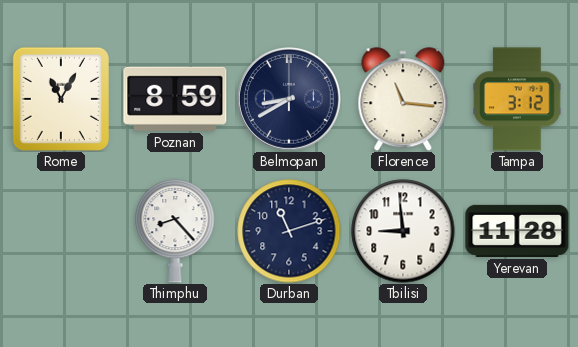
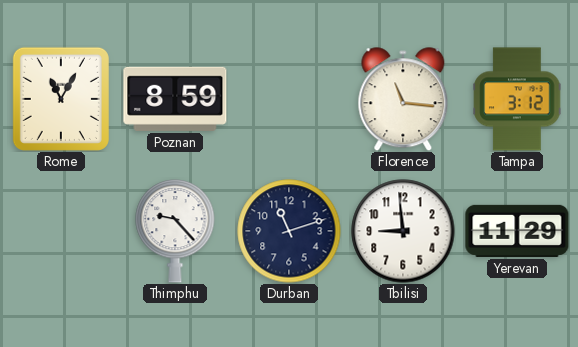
Belmopan: 8:40 -> none (290, 100)
Thimphu: 8:23 -> 9:23 (175, 232)
Yerevan: 11:28 -> 11:29 (517, 231)
